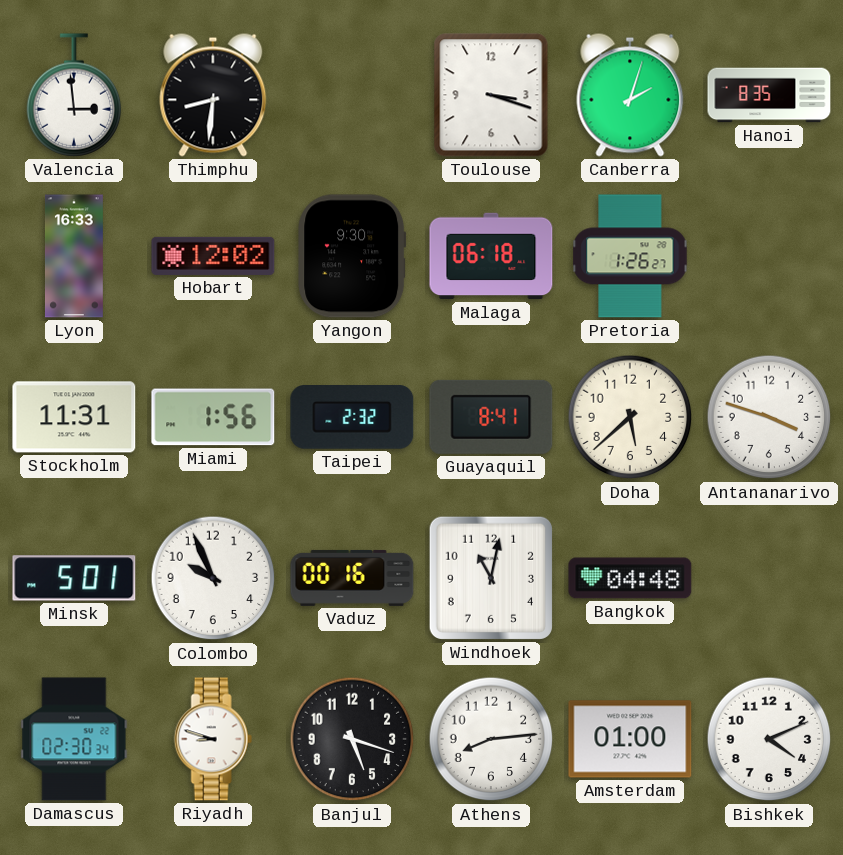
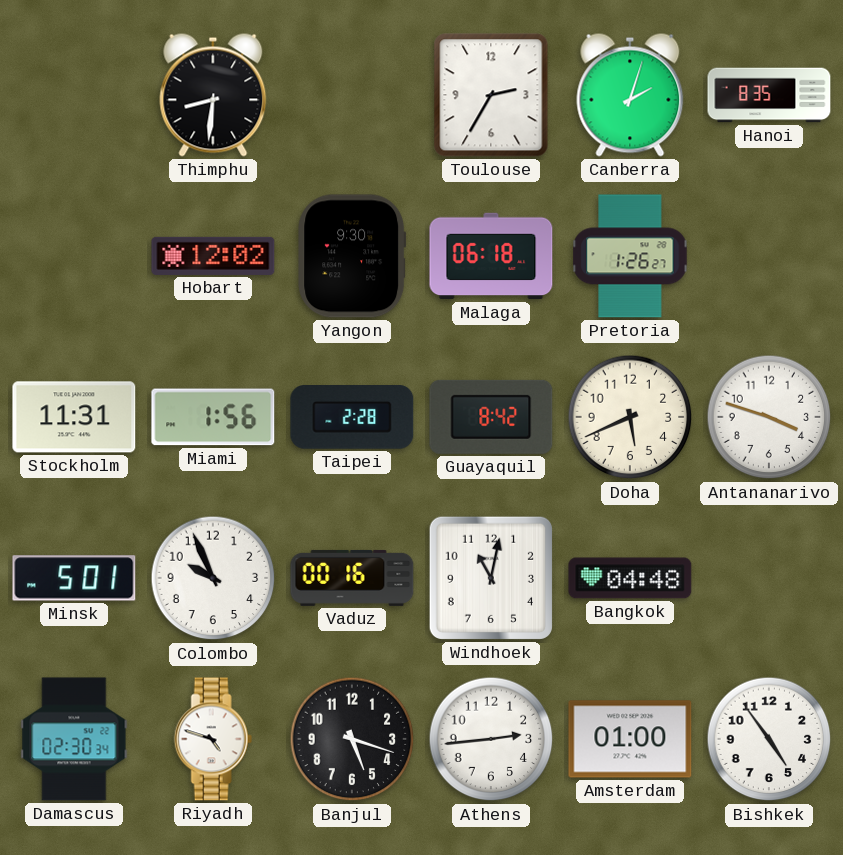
Valencia: 2:59 -> none (74, 95)
Toulouse: 3:18 -> 2:35 (491, 95)
Lyon: 16:33 -> none (74, 256)
Taipei: 2:32 -> 2:28 (352, 418)
Guayaquil: 8:41 -> 8:42 (491, 417)
Doha: 5:38 -> 5:41 (630, 417)
Riyadh: 8:48 -> 4:48 (213, 739)
Athens: 8:14 -> 2:44 (491, 739)
Bishkek: 4:11 -> 4:54 (769, 739)
